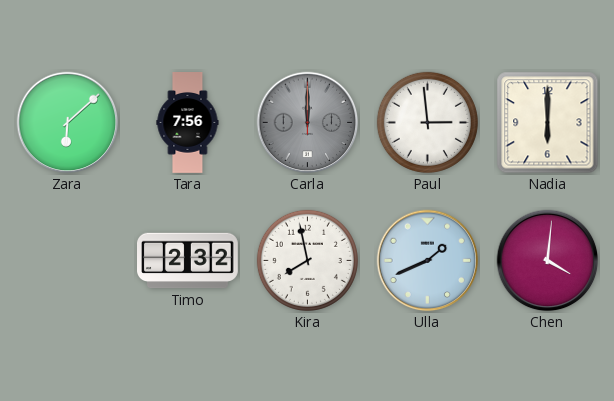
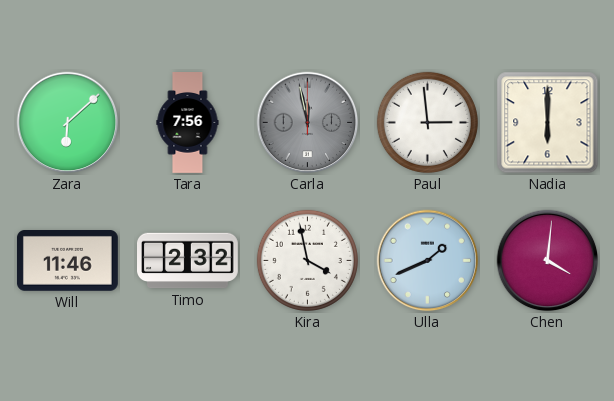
Carla: 12:00 -> 11:58 (308, 123)
Will: none -> 11:46 (67, 261)
Kira: 7:58 -> 3:58 (307, 260)
